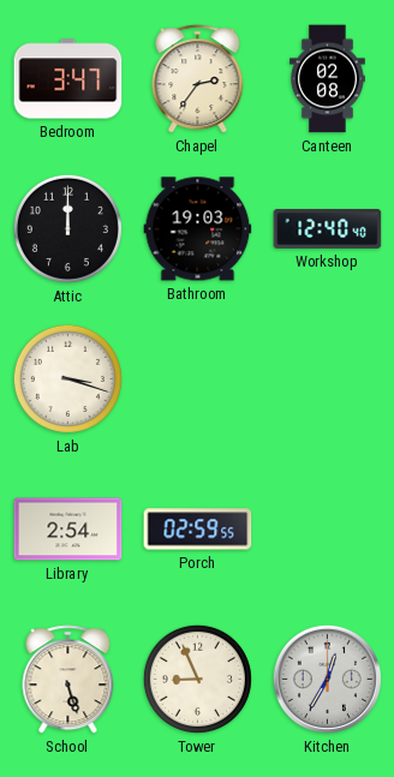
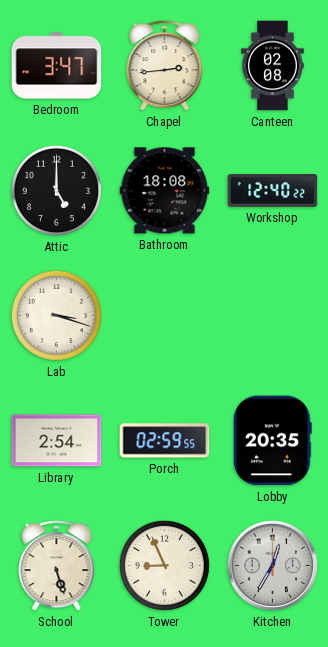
Chapel: 2:36 -> 2:44 (165, 66)
Attic: 12:00 -> 5:00 (56, 190)
Bathroom: 19:03 -> 18:08 (165, 191)
Workshop: 12:40:40 -> 12:40:22 (273, 191)
Lobby: none -> 20:35 (272, 441)
